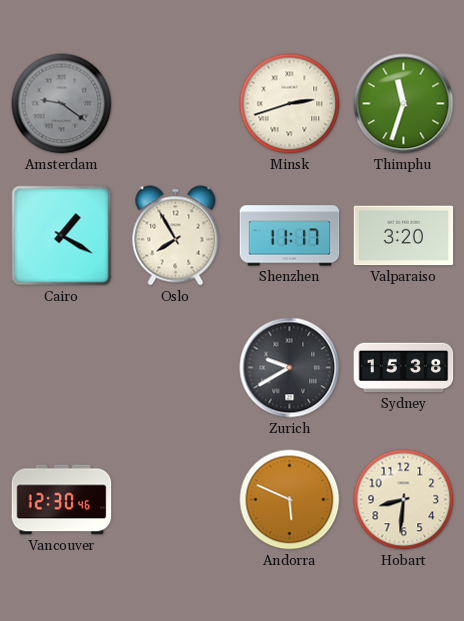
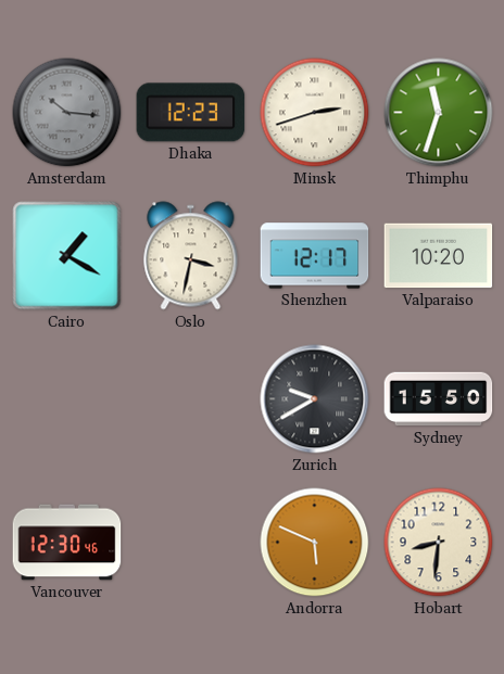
Amsterdam: 9:21 -> 10:16 (67, 113)
Dhaka: none -> 12:23 (191, 113)
Oslo: 7:55 -> 3:32 (191, 256)
Shenzhen: 11:17 -> 12:17 (315, 256)
Valparaiso: 3:20 -> 10:20 (439, 256)
Sydney: 15:38 -> 15:50 (439, 399)
